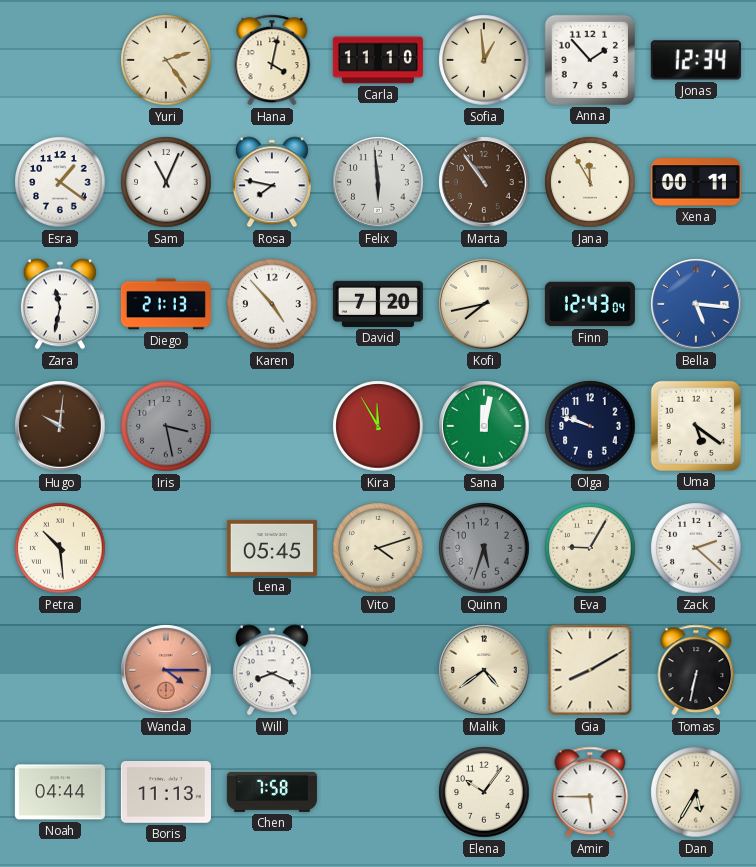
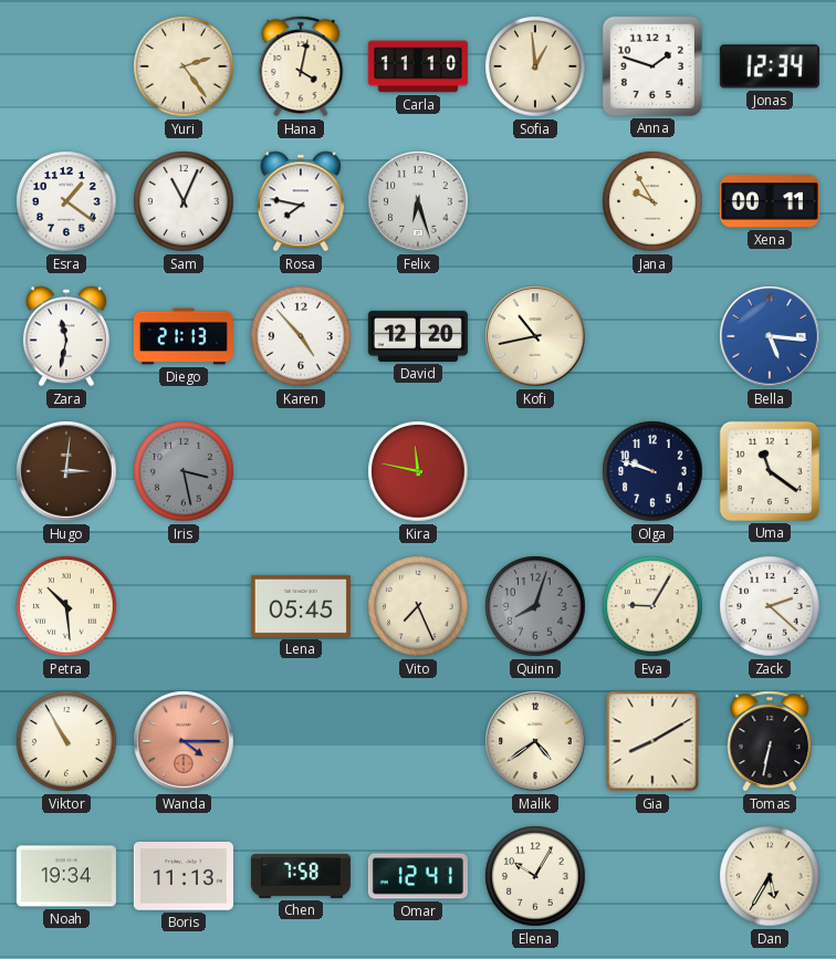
Anna: 1:53 -> 1:48 (652, 66)
Felix: 5:59 -> 6:27 (418, 201)
Marta: 10:54 -> none (484, 182)
Jana: 11:55 -> 9:55 (652, 201)
David: 7:20 -> 12:20 (418, 336)
Kofi: 7:43 -> 10:43 (535, 336)
Finn: 12:43 -> none (590, 304)
Hugo: 10:01 -> 3:01 (66, 471)
Kira: 11:55 -> 11:47 (418, 471)
Sana: 12:02 -> none (484, 426)
Uma: 5:21 -> 11:21 (770, 471)
Vito: 4:12 -> 7:26 (418, 606)
Quinn: 5:33 -> 8:03 (535, 606)
Viktor: none -> 10:55 (66, 741)
Will: 8:19 -> none (272, 670)
Noah: 04:44 -> 19:34 (66, 876)
Omar: none -> 12:41 (418, 876)
Elena: 10:06 -> 10:05 (535, 876)
Amir: 5:45 -> none (590, 792)
